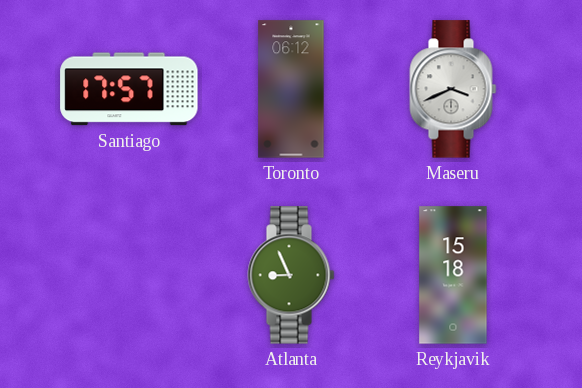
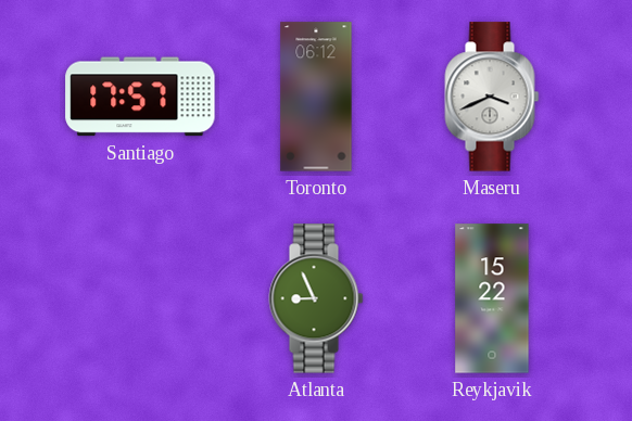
Reykjavik: 15:18 -> 15:22 (492, 298)
